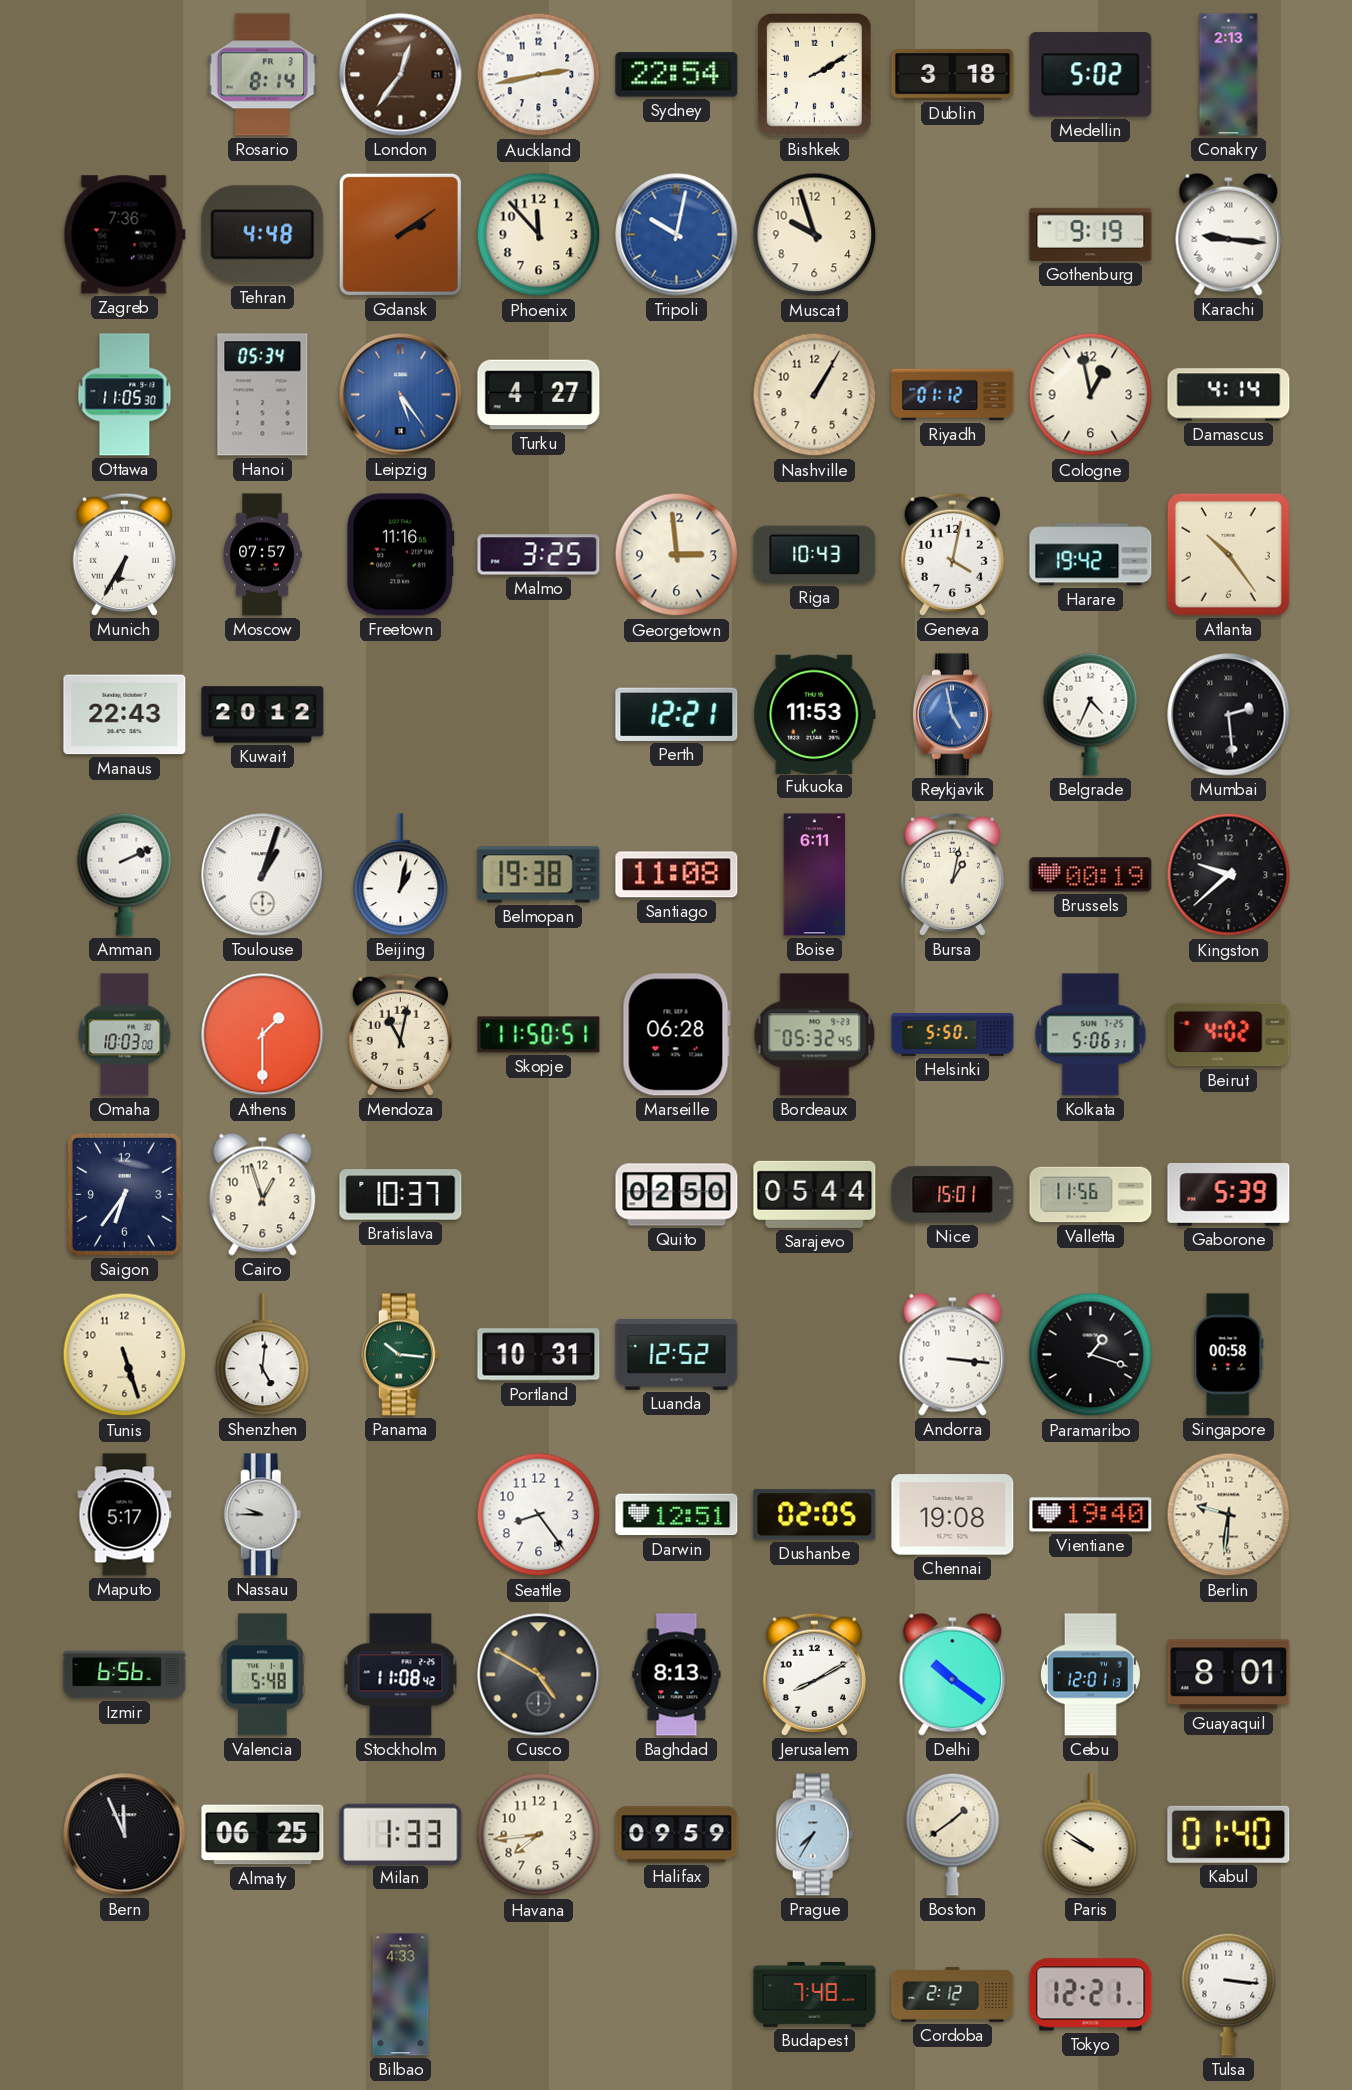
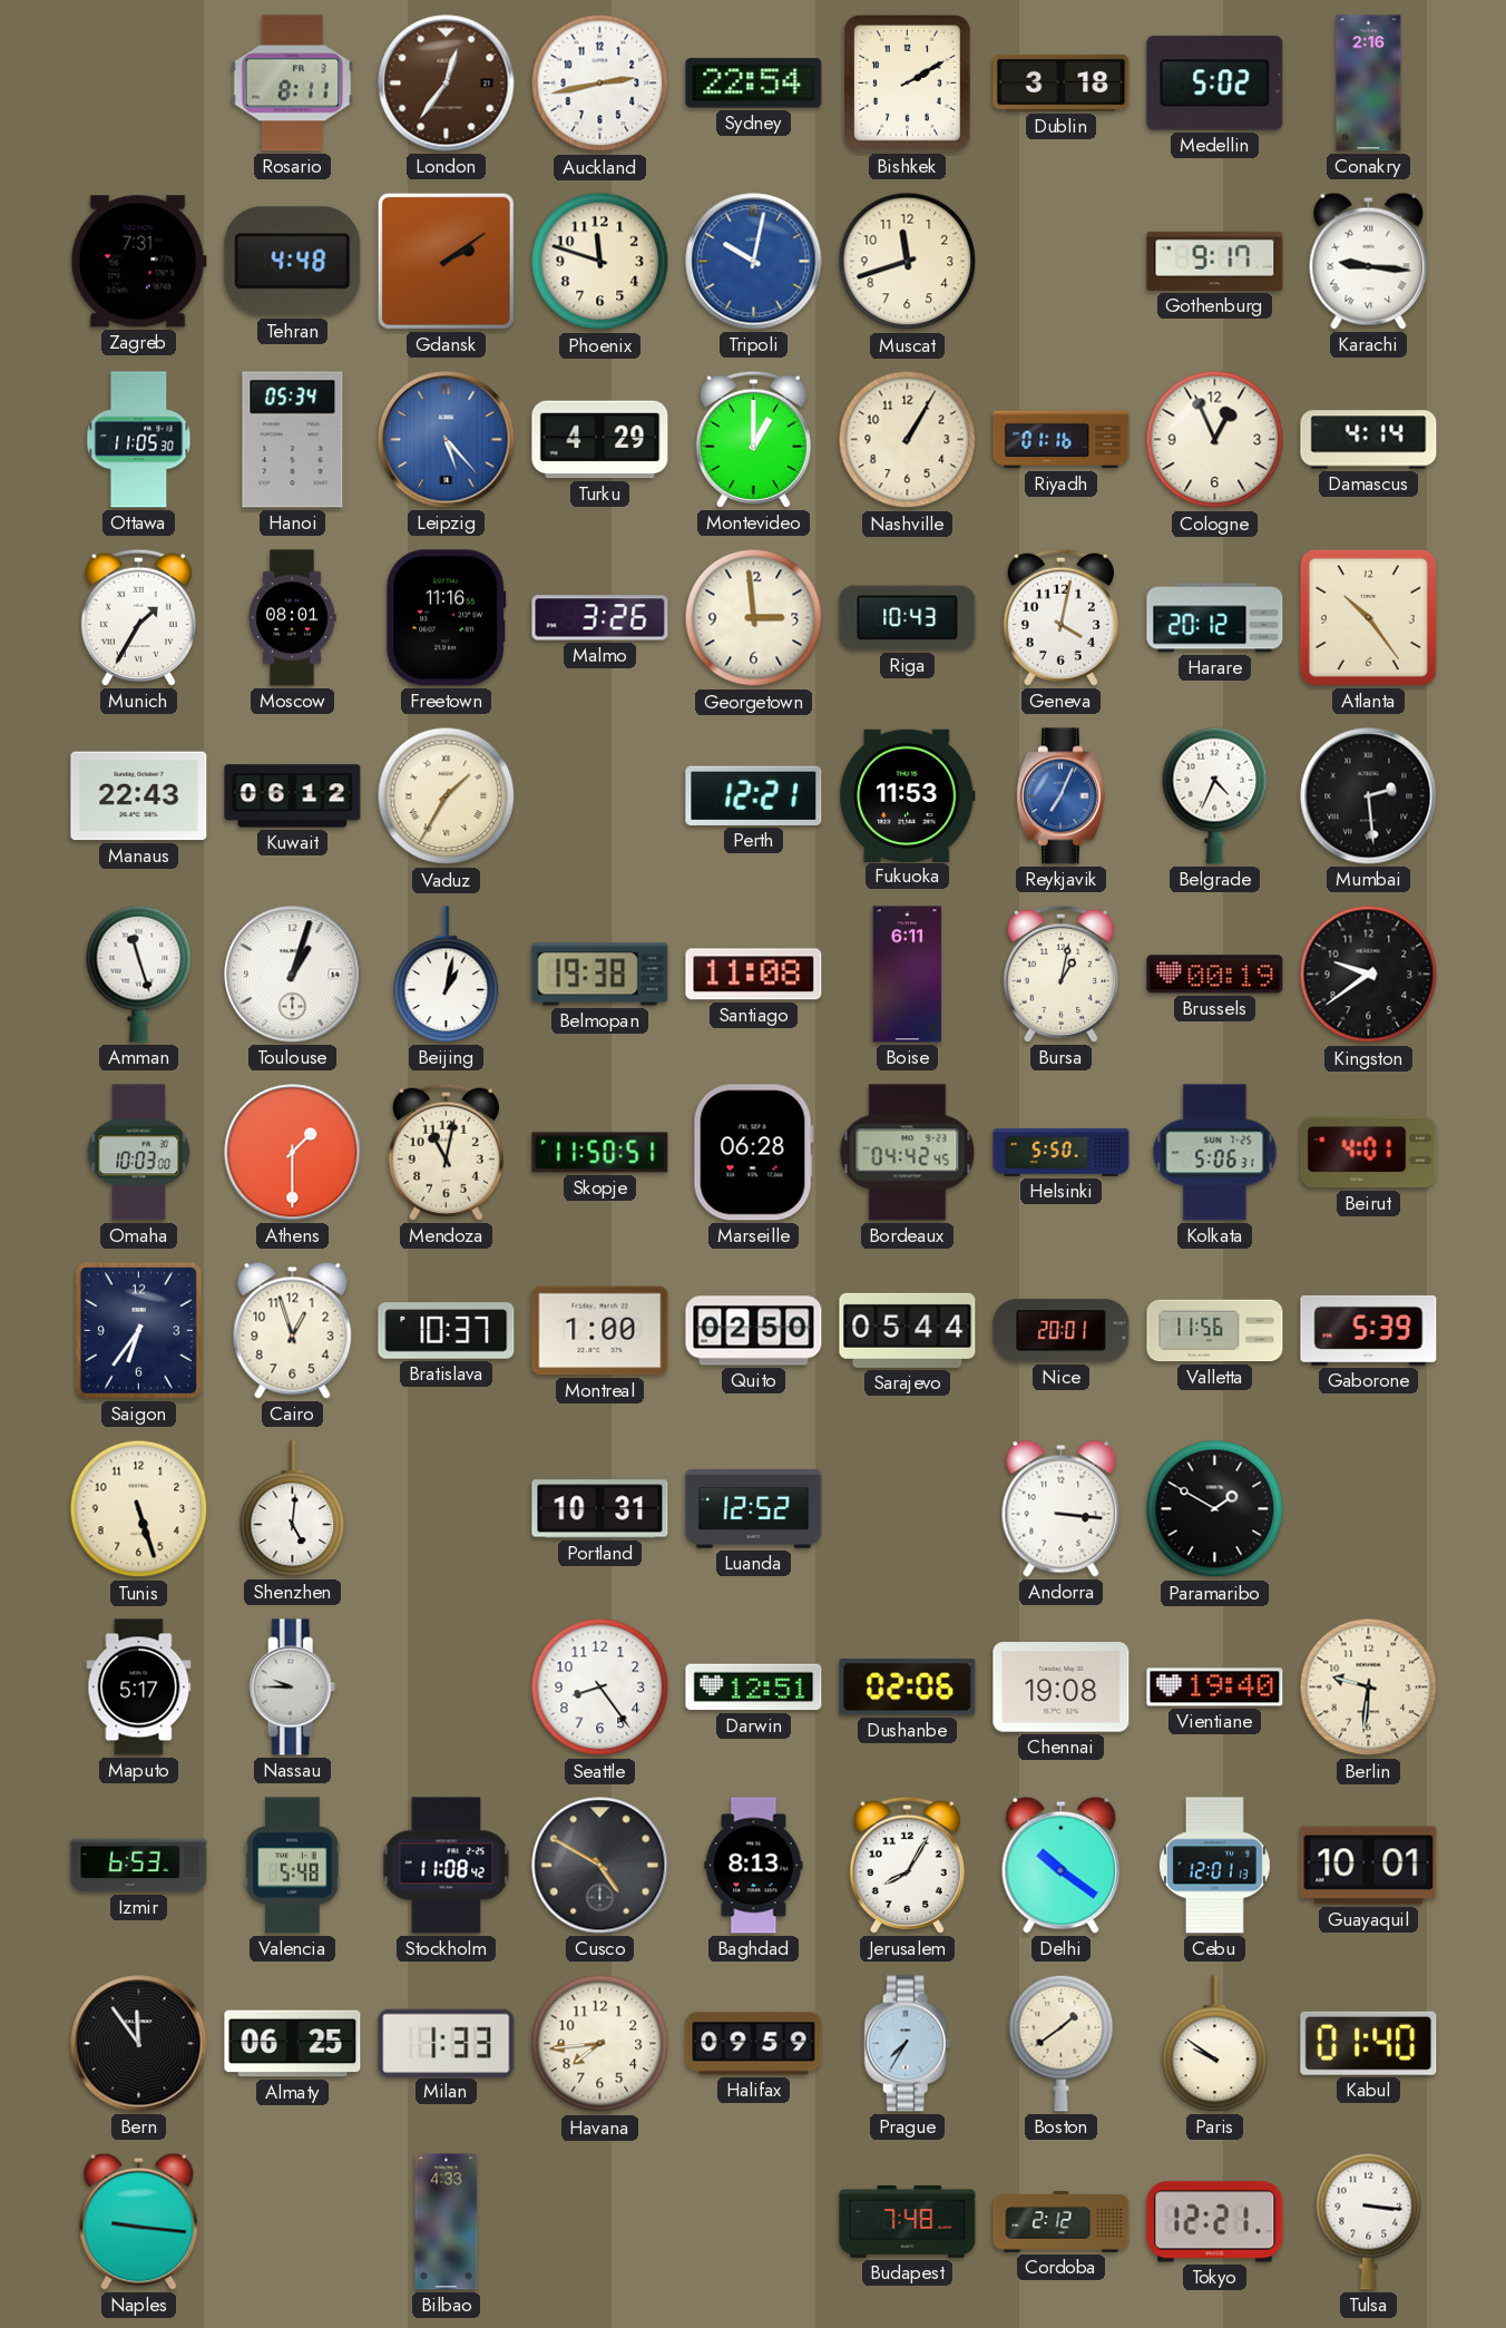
Rosario: 8:14 -> 8:11 (293, 84)
Conakry: 2:13 -> 2:16 (1369, 84)
Zagreb: 7:36 -> 7:31 (138, 262)
Phoenix: 11:53 -> 11:48 (600, 262)
Muscat: 9:57 -> 11:42 (908, 262)
Gothenburg: 9:19 -> 9:17 (1215, 261)
Leipzig: 5:24 -> 5:23 (447, 440)
Turku: 4:27 -> 4:29 (600, 440)
Montevideo: none -> 1:00 (753, 439)
Riyadh: 01:12 -> 01:16 (1062, 440)
Cologne: 12:58 -> 12:56 (1215, 440)
Munich: 6:35 -> 1:35 (138, 617)
Moscow: 07:57 -> 08:01 (292, 618)
Malmo: 3:25 -> 3:26 (600, 618)
Harare: 19:42 -> 20:12 (1215, 618)
Kuwait: 20:12 -> 06:12 (293, 796)
Vaduz: none -> 1:35 (447, 796)
Reykjavik: 4:58 -> 7:04 (1060, 796)
Amman: 2:11 -> 11:27 (139, 974)
Kingston: 9:38 -> 9:39 (1369, 975)
Bordeaux: 05:32 -> 04:42 (908, 1153)
Beirut: 4:02 -> 4:01 (1369, 1153)
Montreal: none -> 1:00 (600, 1331)
Nice: 15:01 -> 20:01 (1062, 1331)
Panama: 10:16 -> none (401, 1355)
Paramaribo: 1:18 -> 1:50 (1215, 1509)
Singapore: 00:58 -> none (1229, 1355)
Dushanbe: 02:05 -> 02:06 (908, 1688)
Izmir: 6:56 -> 6:53 (139, 1866)
Jerusalem: 8:10 -> 8:05 (907, 1865)
Guayaquil: 8:01 -> 10:01 (1369, 1866)
Bern: 11:56 -> 11:54 (139, 2044)
Naples: none -> 9:16 (139, 2221)
